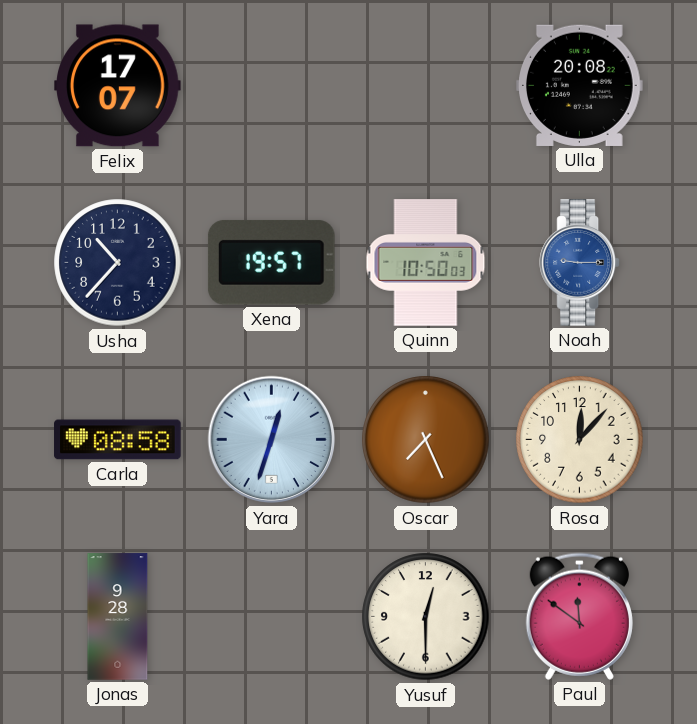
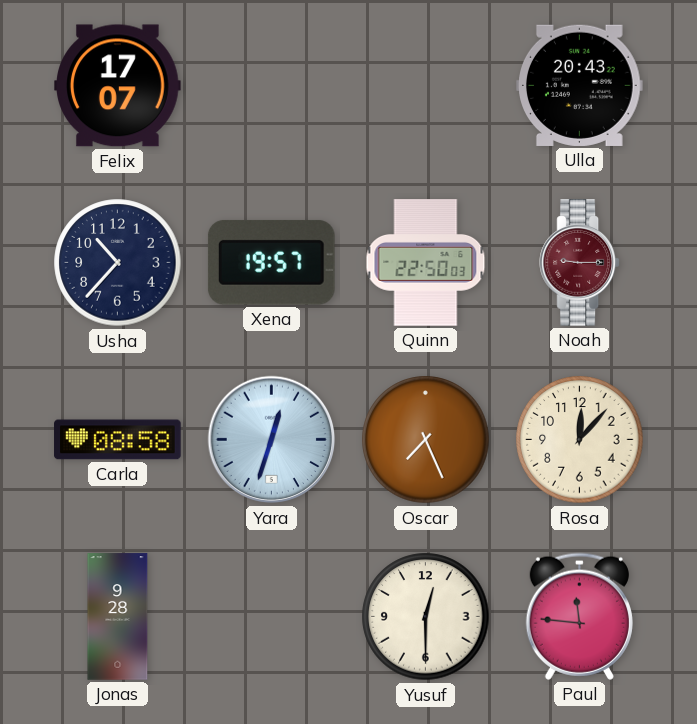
Ulla: 20:08 -> 20:43 (580, 85)
Quinn: 10:50 -> 22:50 (426, 263)
Noah dial: blue -> burgundy (580, 263)
Paul: 11:51 -> 11:46 (579, 616)
